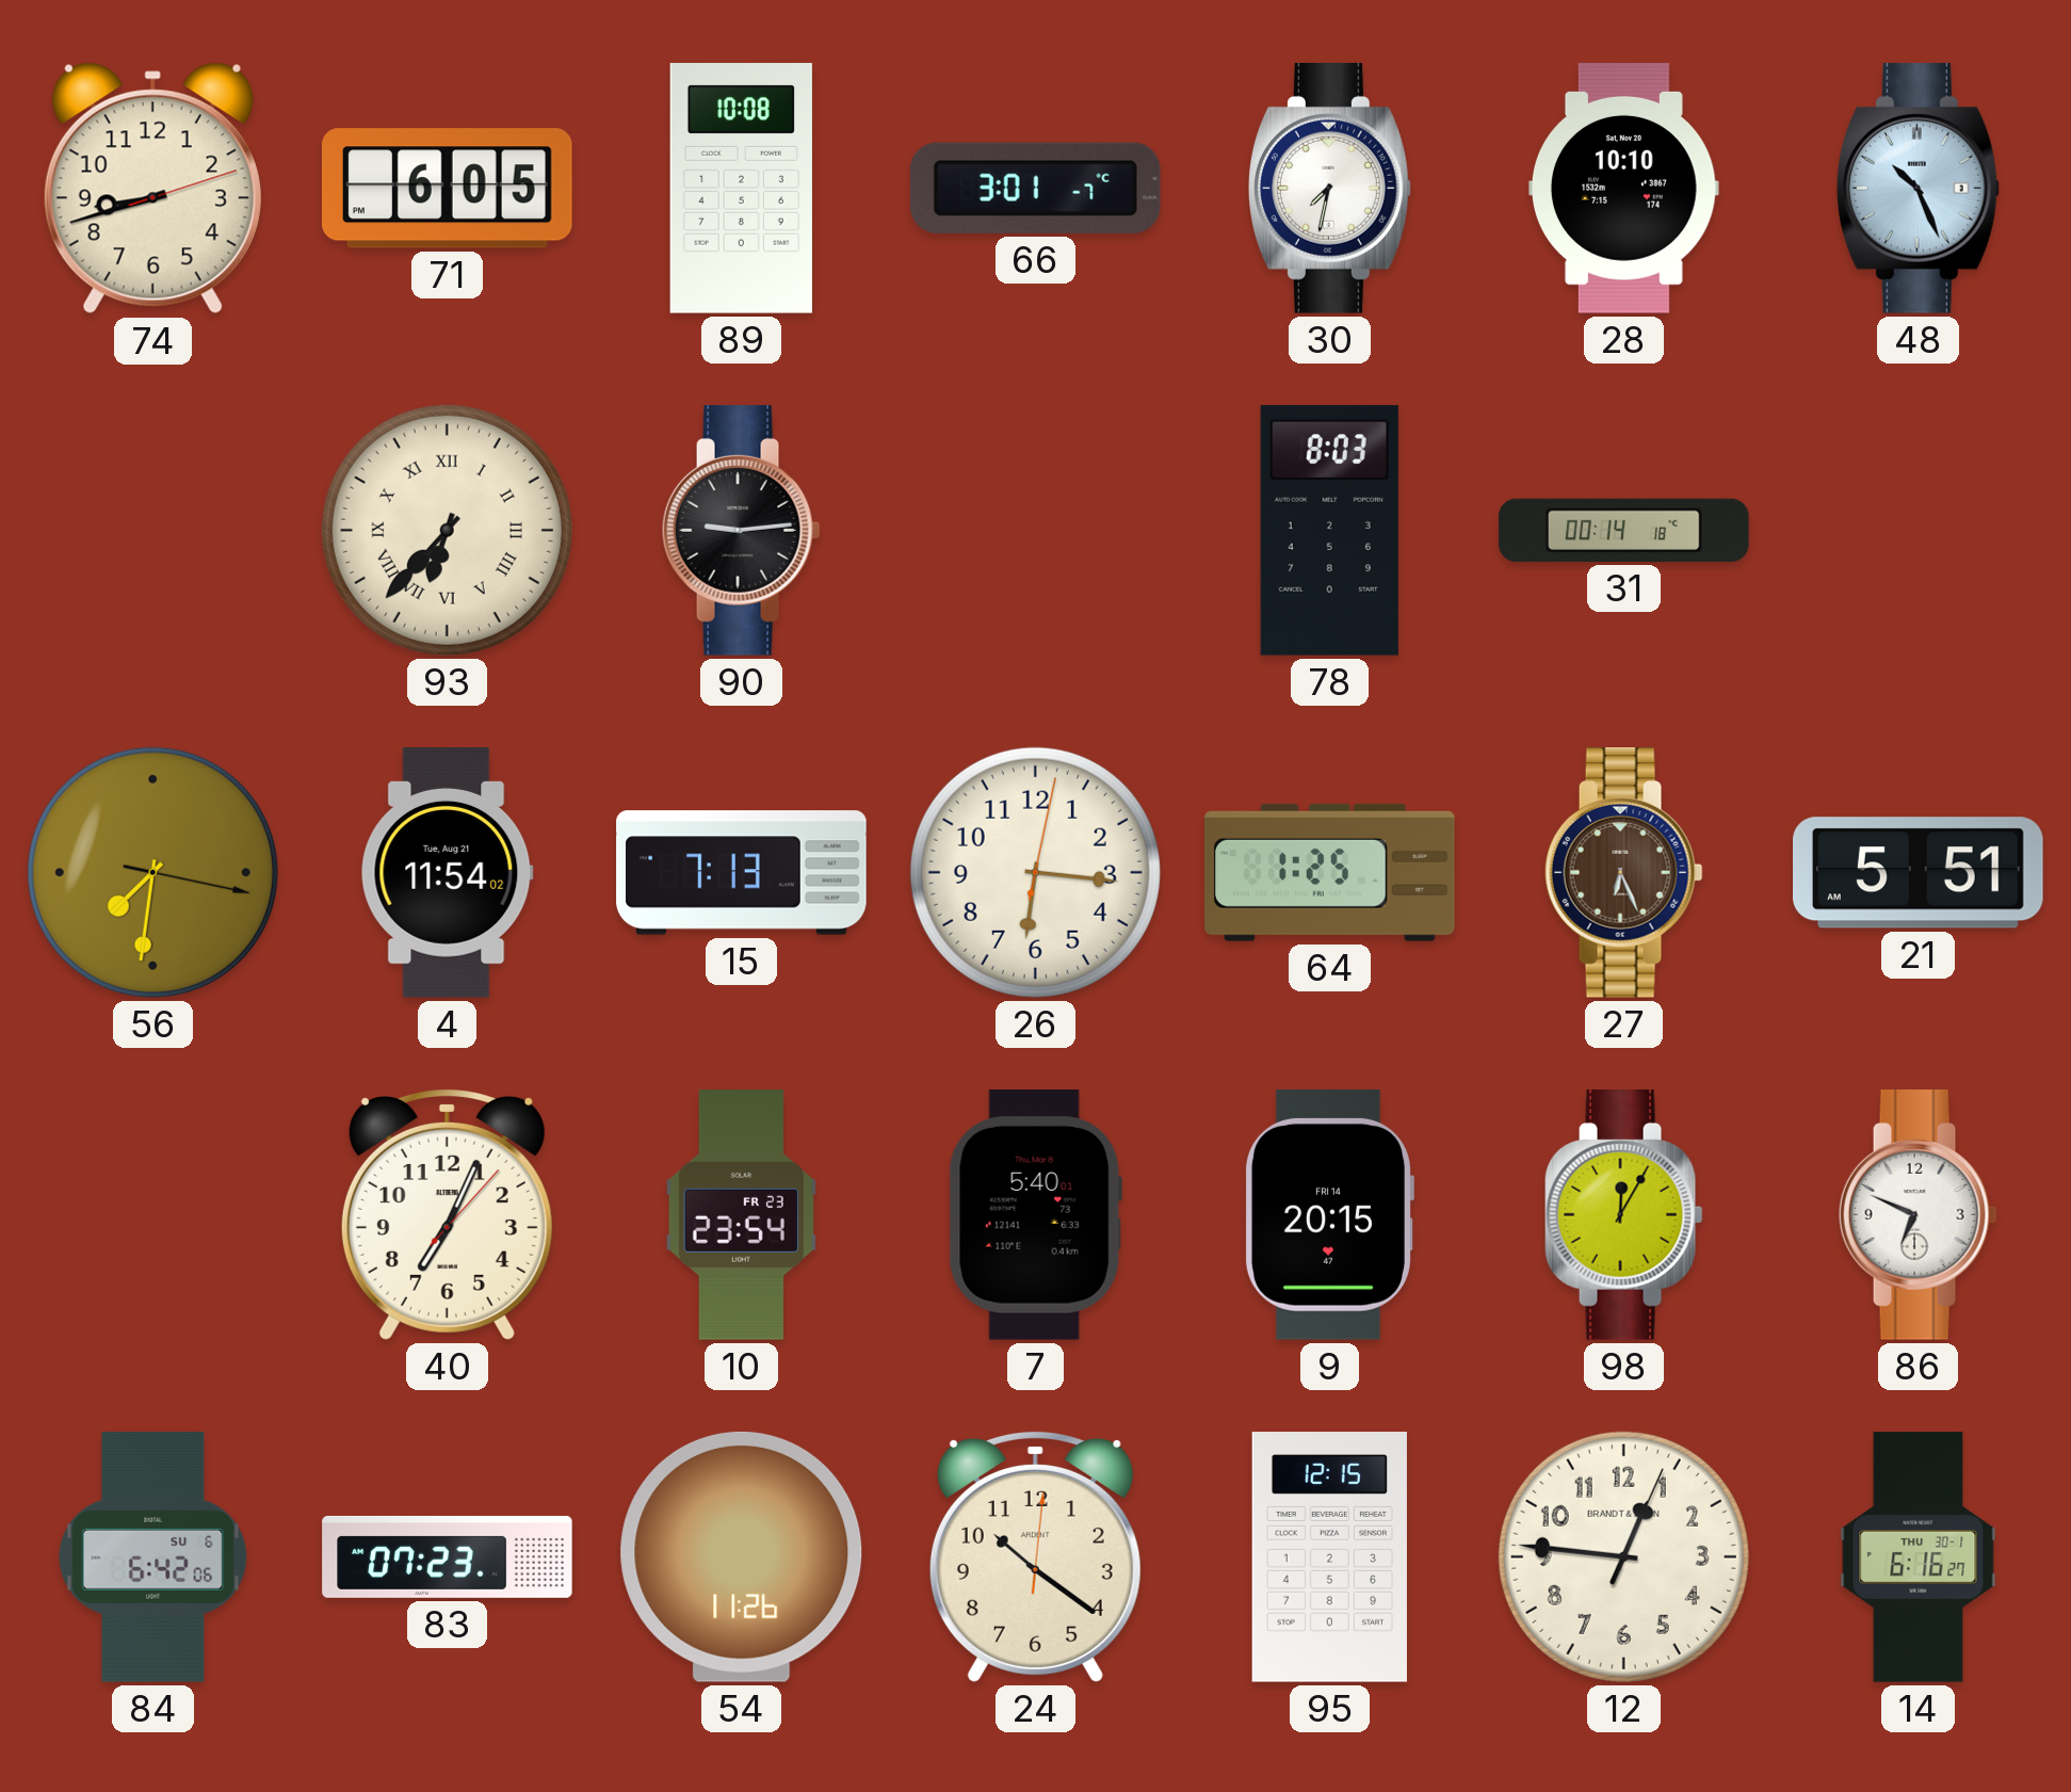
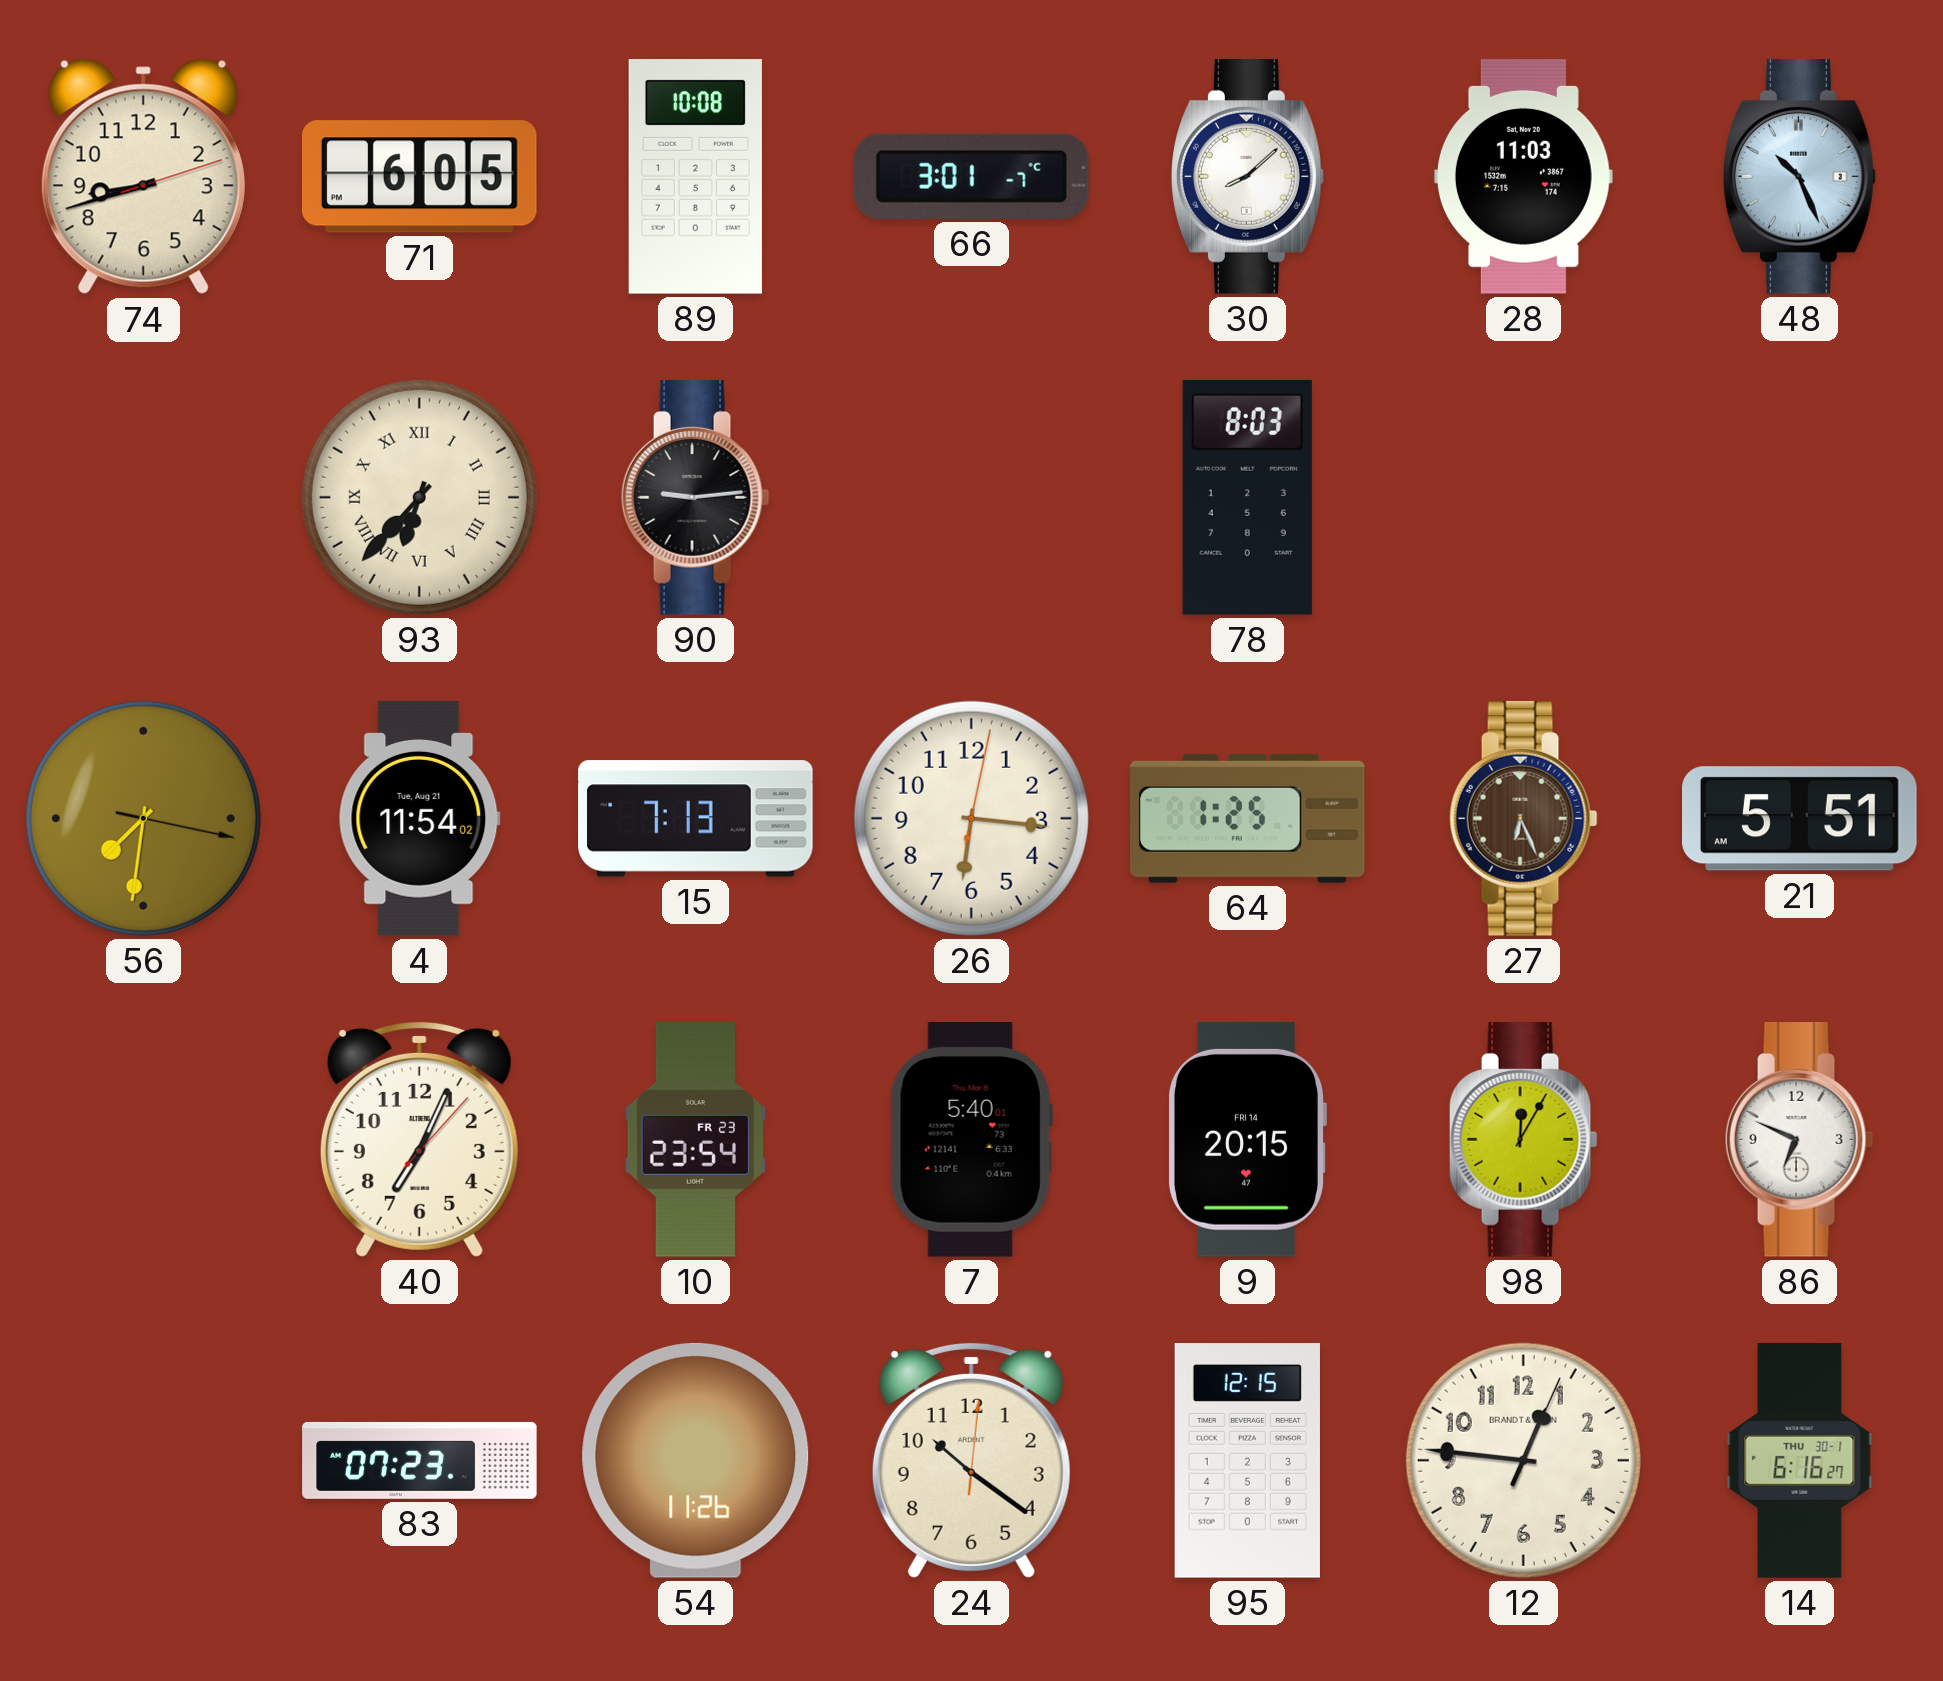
30: 7:32 -> 8:08 (1248, 177)
28: 10:10 -> 11:03 (1523, 177)
31: 00:14 -> none (1624, 530)
84: 6:42 -> none (153, 1557)
